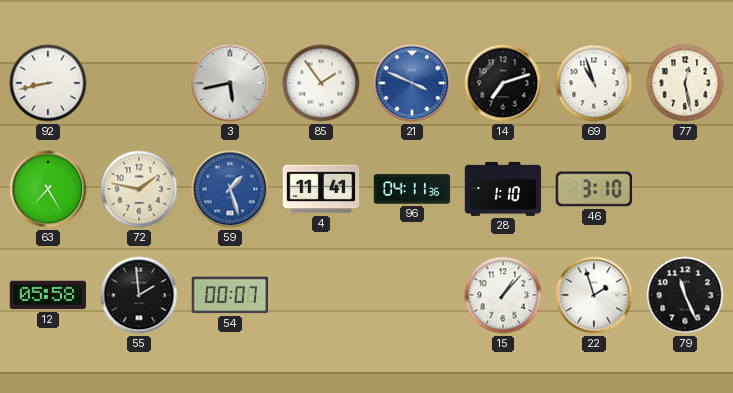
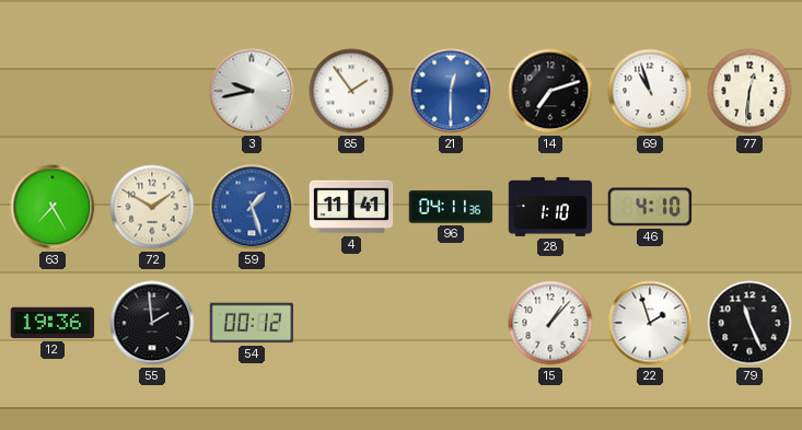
92: 8:43 -> none (48, 83)
3: 5:43 -> 9:43 (252, 91)
21: 3:49 -> 12:30 (451, 91)
77: 12:28 -> 12:31 (749, 91)
72: 1:47 -> 1:50 (152, 207)
46: 3:10 -> 4:10 (650, 207)
12: 05:58 -> 19:36 (53, 323)
54: 00:07 -> 00:12 (252, 323)
